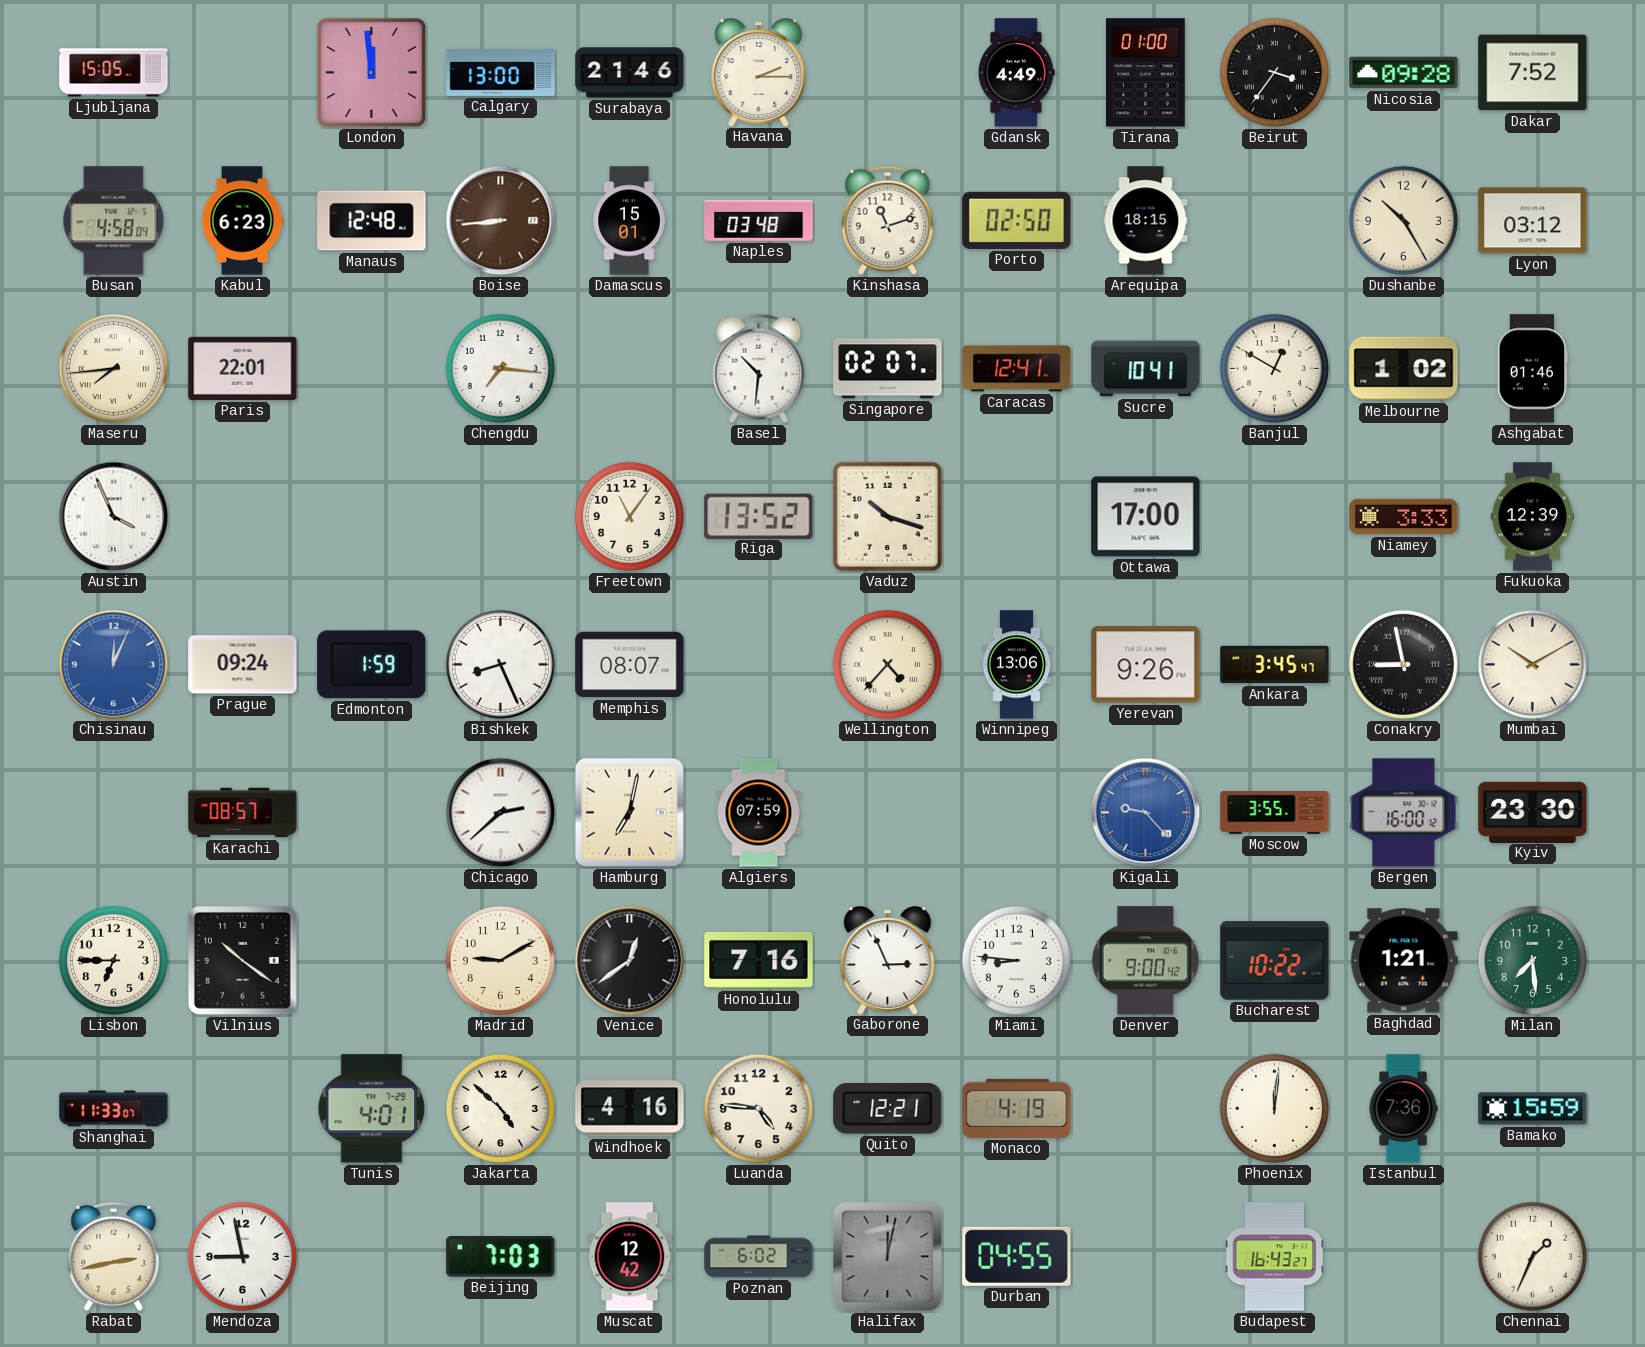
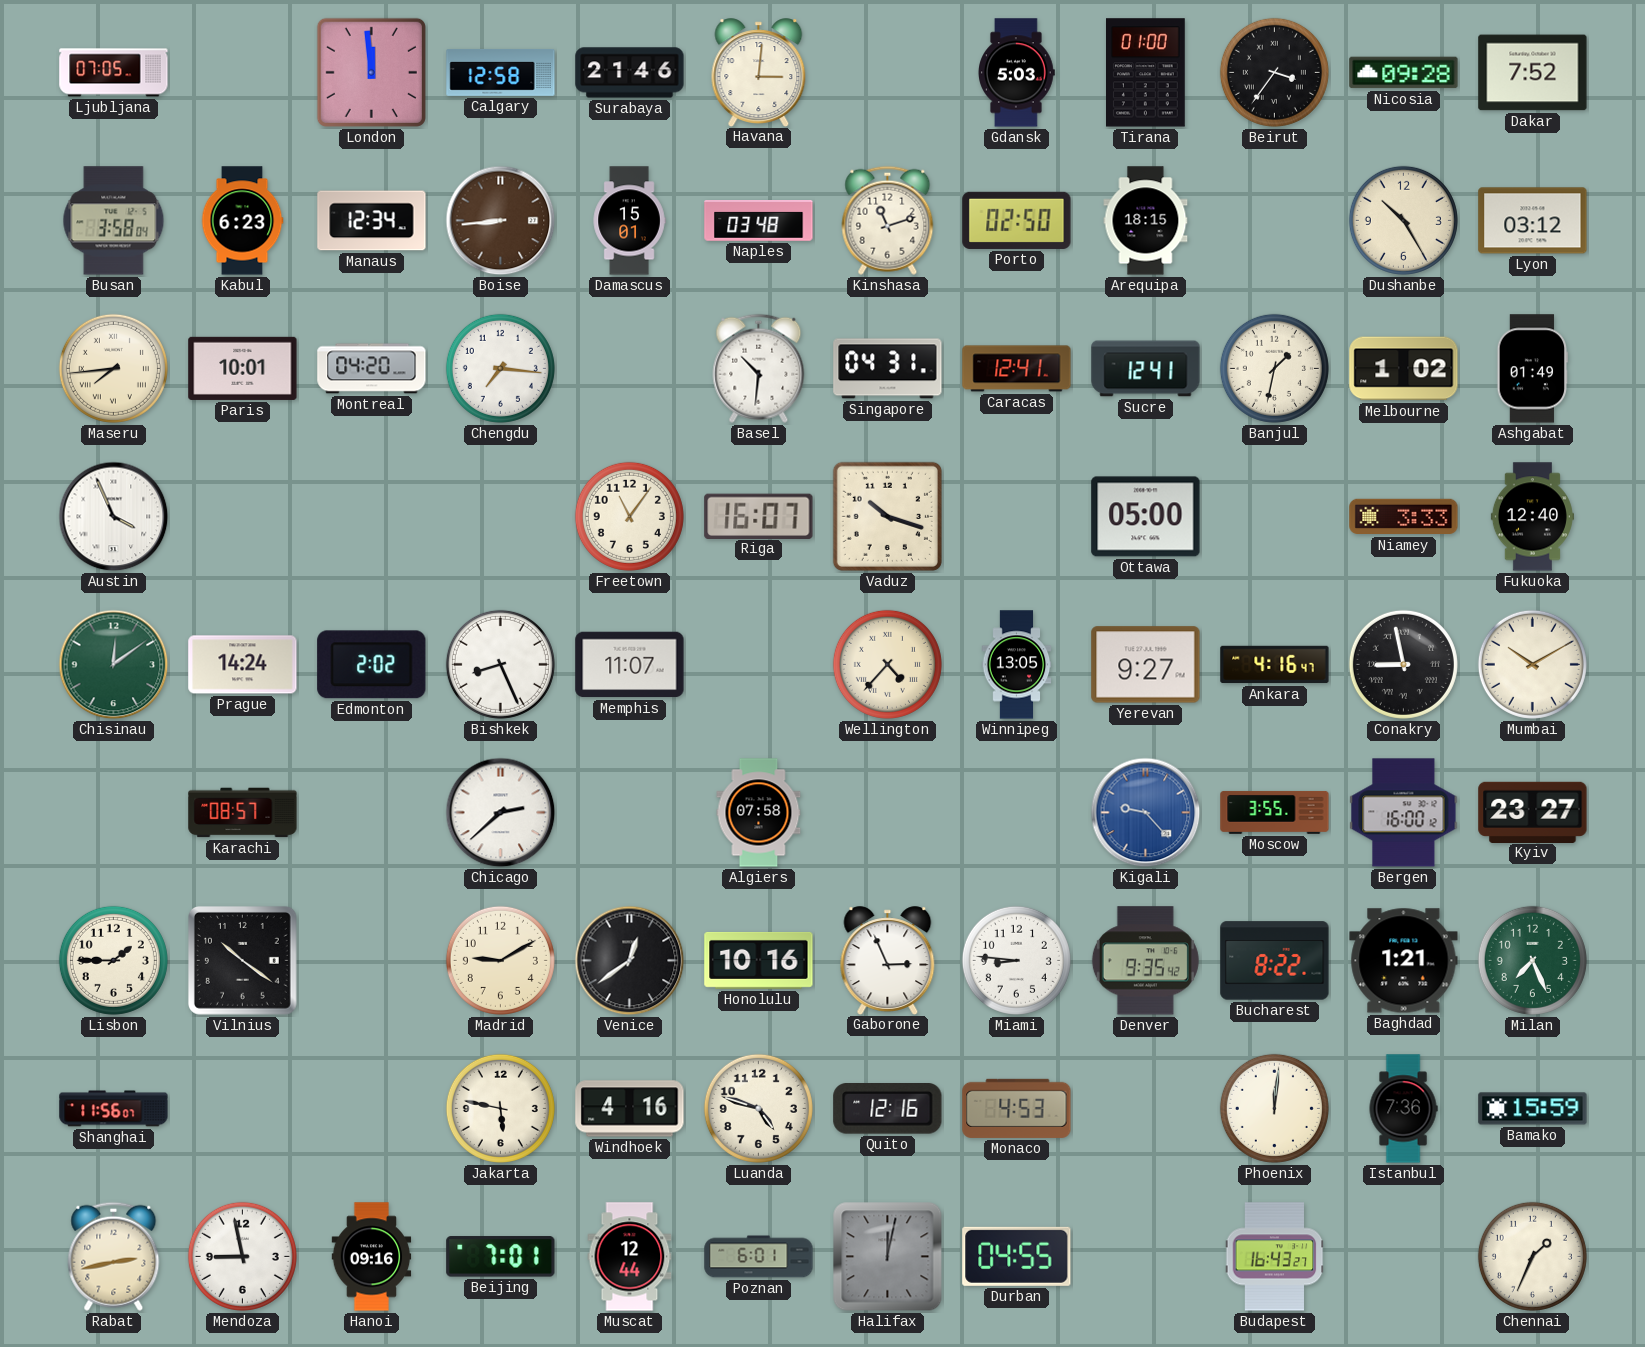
Ljubljana: 15:05 -> 07:05 (114, 73)
Calgary: 13:00 -> 12:58 (501, 73)
Havana: 2:15 -> 3:01 (759, 72)
Gdansk: 4:49 -> 5:03 (1017, 73)
Busan: 4:58 -> 3:58 (114, 221)
Manaus: 12:48 -> 12:34 (372, 221)
Paris: 22:01 -> 10:01 (243, 368)
Montreal: none -> 04:20 (372, 369)
Singapore: 02:07 -> 04:31 (888, 369)
Sucre: 10:41 -> 12:41 (1146, 369)
Banjul: 12:50 -> 1:32 (1274, 368)
Ashgabat: 01:46 -> 01:49 (1533, 369)
Riga: 13:52 -> 16:07 (759, 516)
Ottawa: 17:00 -> 05:00 (1146, 517)
Fukuoka: 12:39 -> 12:40 (1532, 517)
Chisinau: 12:04 -> 12:09 (114, 665)
Chisinau dial: blue -> green (114, 665)
Prague: 09:24 -> 14:24 (243, 665)
Edmonton: 1:59 -> 2:02 (372, 665)
Memphis: 08:07 -> 11:07 (630, 665)
Winnipeg: 13:06 -> 13:05 (1017, 665)
Yerevan: 9:26 -> 9:27 (1146, 665)
Ankara: 3:45 -> 4:16 (1275, 665)
Hamburg: 7:02 -> none (629, 812)
Algiers: 07:59 -> 07:58 (759, 813)
Kyiv: 23:30 -> 23:27 (1533, 812)
Lisbon: 6:45 -> 1:45 (113, 960)
Honolulu: 7:16 -> 10:16 (759, 960)
Denver: 9:00 -> 9:35 (1145, 961)
Bucharest: 10:22 -> 8:22 (1275, 961)
Milan: 7:29 -> 7:26 (1532, 960)
Shanghai: 11:33 -> 11:56 (114, 1109)
Tunis: 4:01 -> none (372, 1109)
Jakarta: 4:52 -> 5:47 (500, 1108)
Luanda: 4:46 -> 4:48 (758, 1108)
Quito: 12:21 -> 12:16 (888, 1109)
Monaco: 4:19 -> 4:53 (1017, 1108)
Hanoi: none -> 09:16 (372, 1257)
Beijing: 7:03 -> 7:01 (501, 1257)
Muscat: 12:42 -> 12:44 (630, 1257)
Poznan: 6:02 -> 6:01 (759, 1257)
